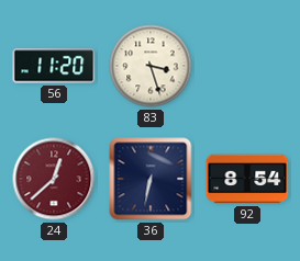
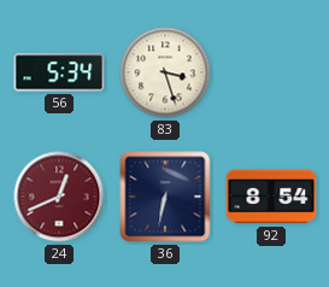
56: 11:20 -> 5:34 (59, 72)
24: 12:38 -> 12:41 (59, 197)
